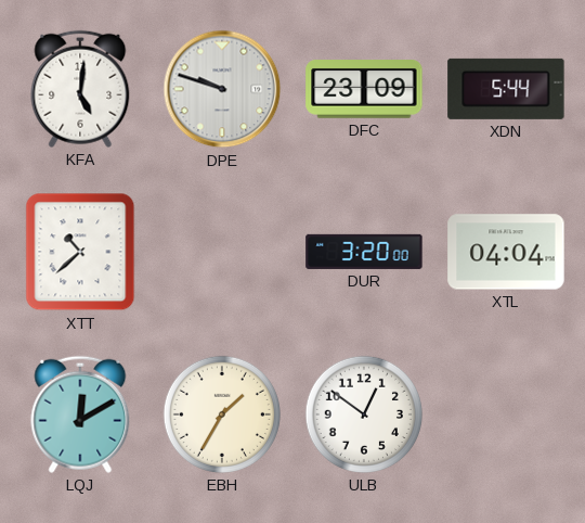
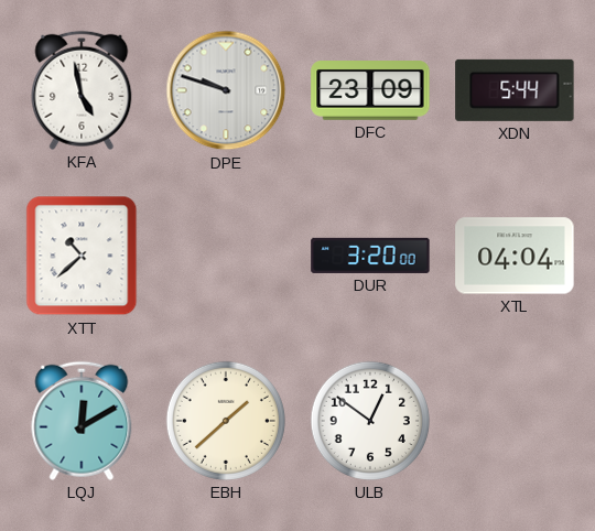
KFA: 5:01 -> 4:58 (82, 90)
EBH: 1:35 -> 1:38 (226, 421)
